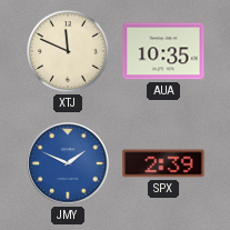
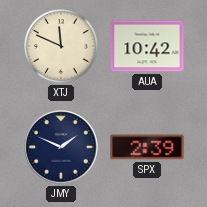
AUA: 10:35 -> 10:42 (147, 46)
JMY dial: blue -> navy (61, 147)
